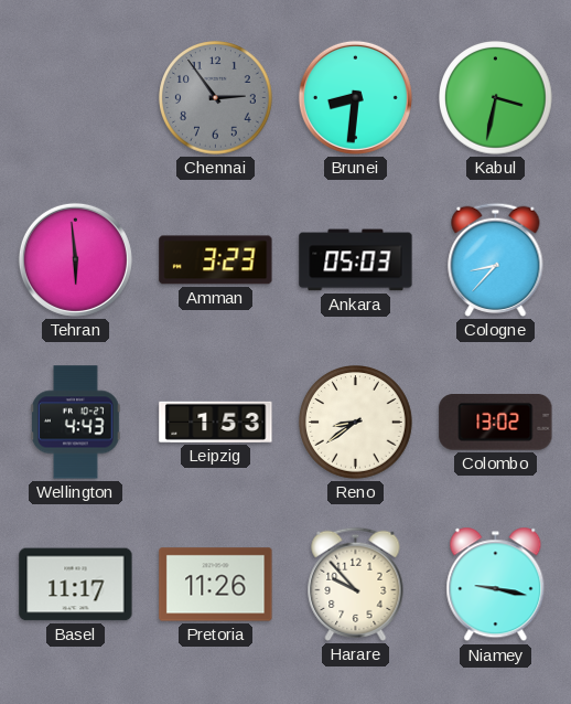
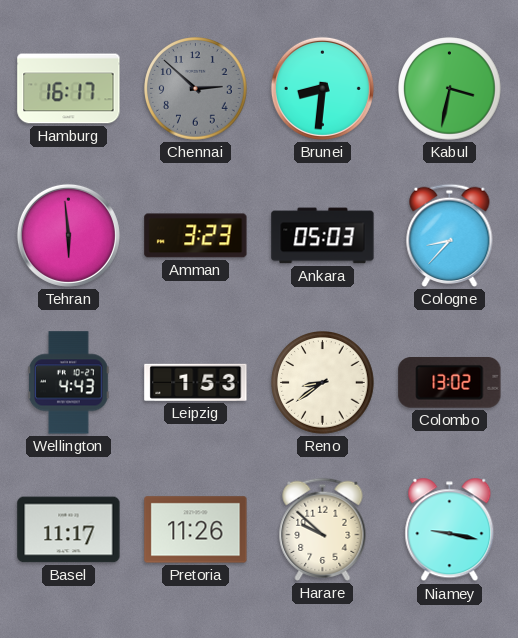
Hamburg: none -> 16:17 (69, 89)
Chennai: 2:54 -> 2:52 (196, 89)
Harare: 9:53 -> 9:52 (323, 529)
